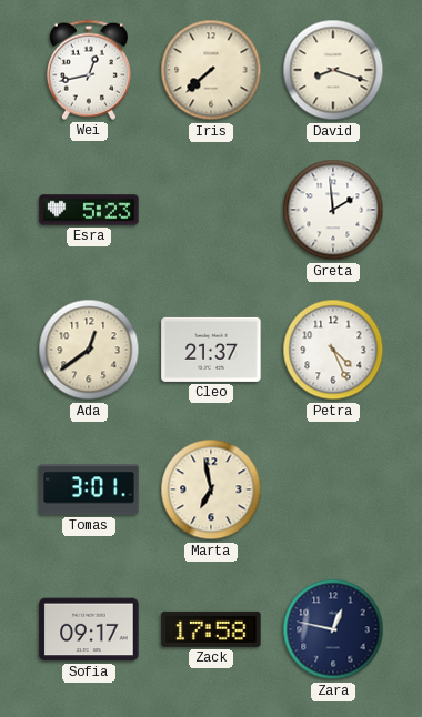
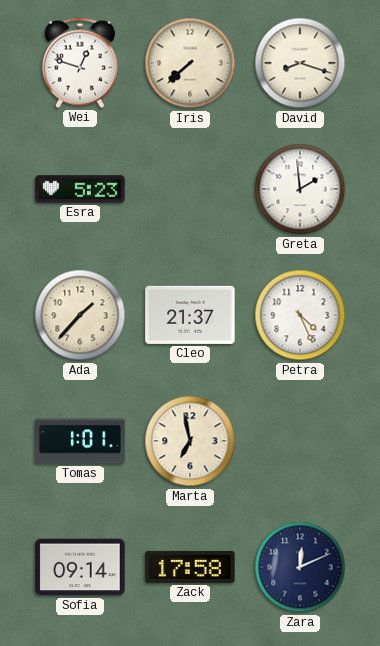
Wei: 12:43 -> 12:48 (80, 63)
Ada: 12:39 -> 1:37 (80, 315)
Tomas: 3:01 -> 1:01 (80, 441)
Sofia: 09:17 -> 09:14 (80, 567)
Zara: 12:47 -> 12:11 (300, 567)
